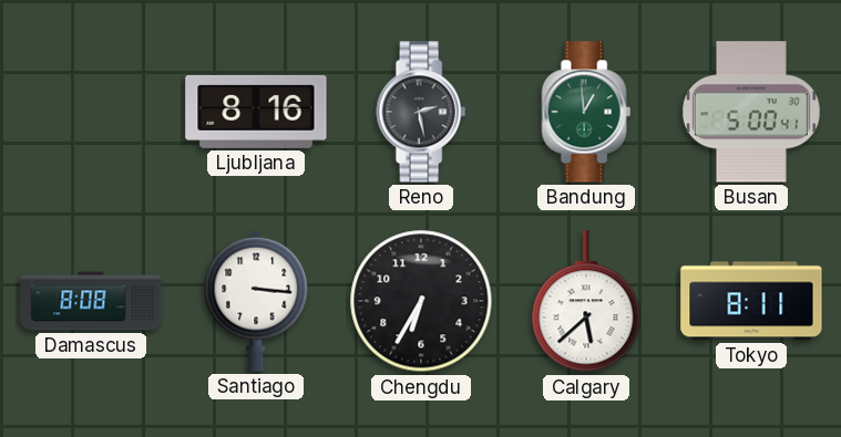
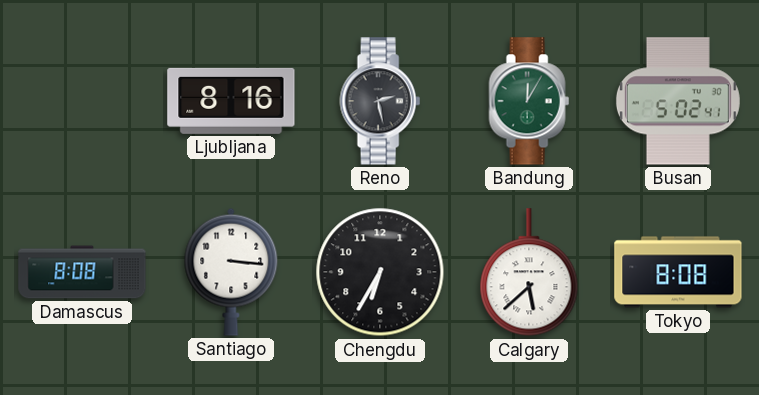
Bandung: 12:59 -> 12:05 (529, 101)
Busan: 5:00 -> 5:02 (678, 101)
Tokyo: 8:11 -> 8:08 (678, 272)
